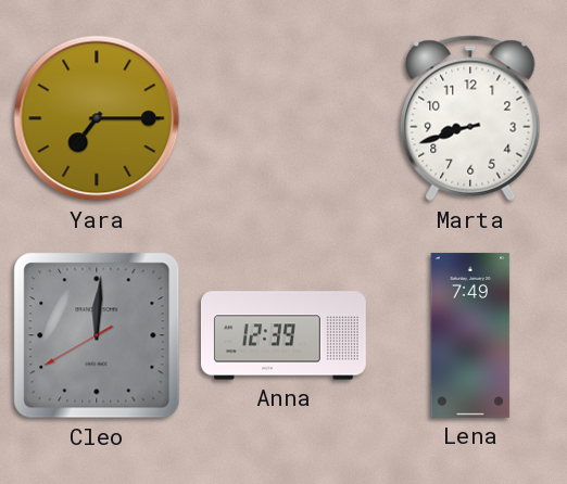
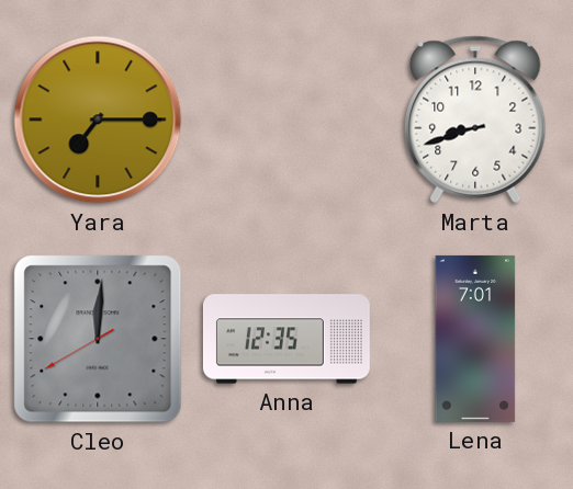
Anna: 12:39 -> 12:35 (286, 339)
Lena: 7:49 -> 7:01 (475, 339)
